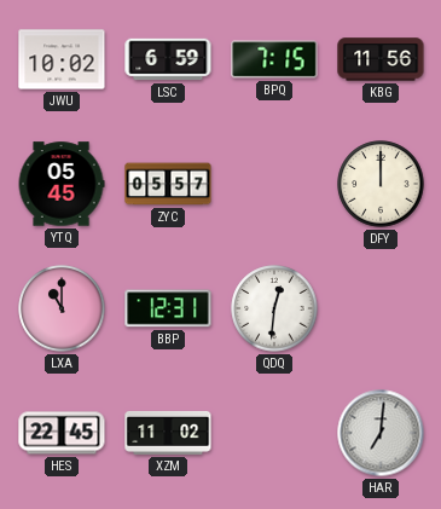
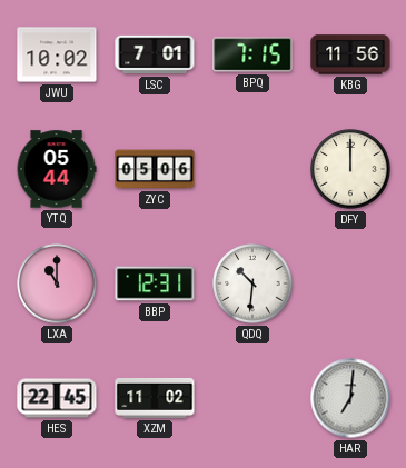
LSC: 6:59 -> 7:01 (155, 54)
YTQ: 05:45 -> 05:44 (57, 169)
ZYC: 05:57 -> 05:06 (155, 169)
QDQ: 12:31 -> 10:31 (252, 283)
